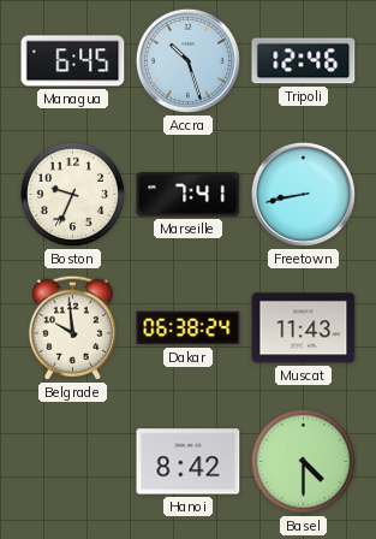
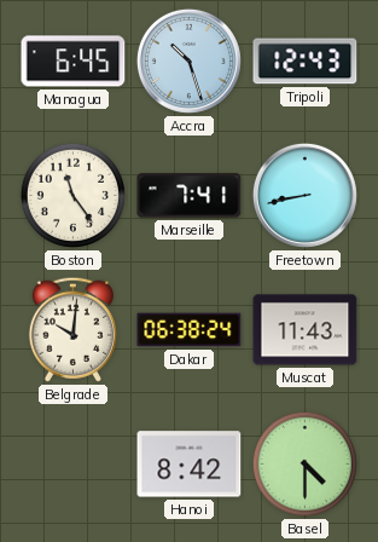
Tripoli: 12:46 -> 12:43 (306, 62)
Boston: 9:34 -> 11:24 (72, 195)
Belgrade: 9:59 -> 10:01 (72, 329)
